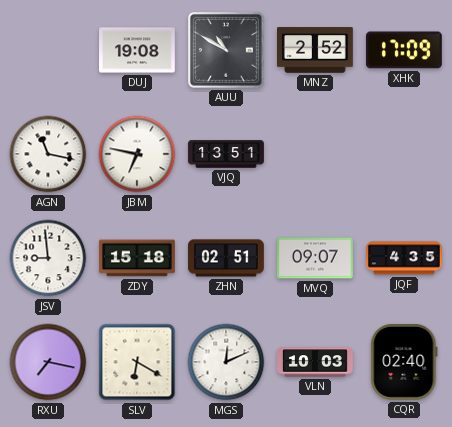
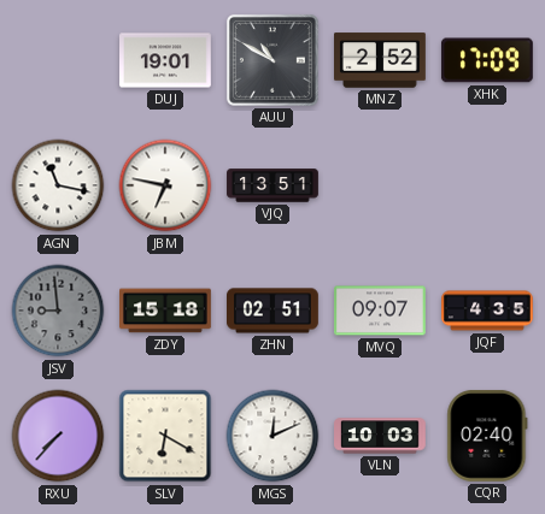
DUJ: 19:08 -> 19:01 (166, 60)
JSV dial: white -> grey (58, 311)
RXU: 7:17 -> 7:37 (58, 436)
